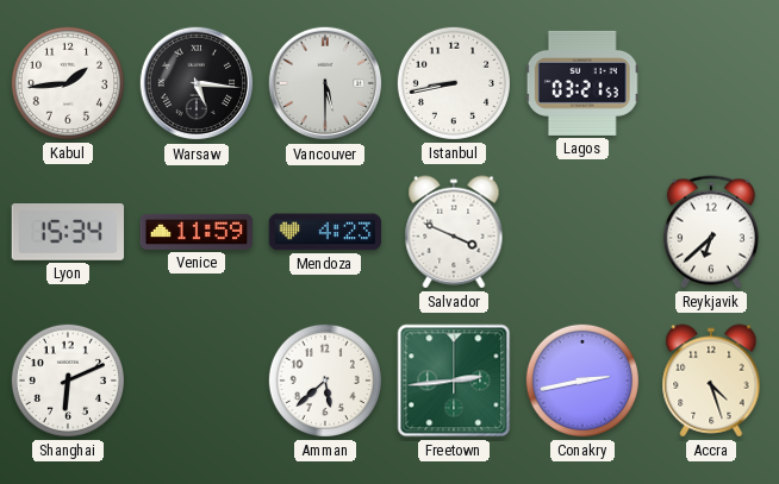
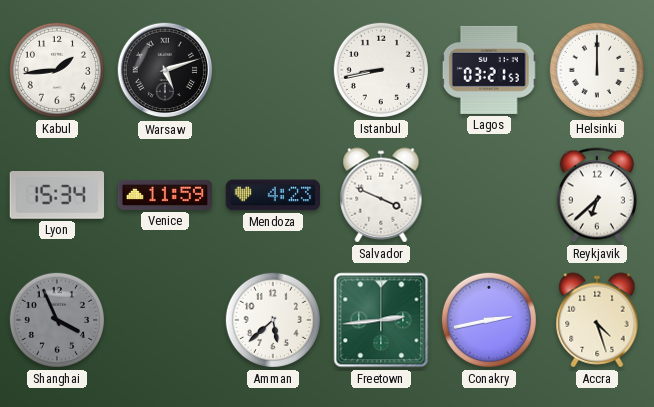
Warsaw: 5:16 -> 5:12 (165, 70)
Vancouver: 5:30 -> none (325, 83)
Helsinki: none -> 12:00 (597, 70)
Shanghai: 6:11 -> 3:56 (57, 320)
Shanghai dial: white -> grey (57, 320)
